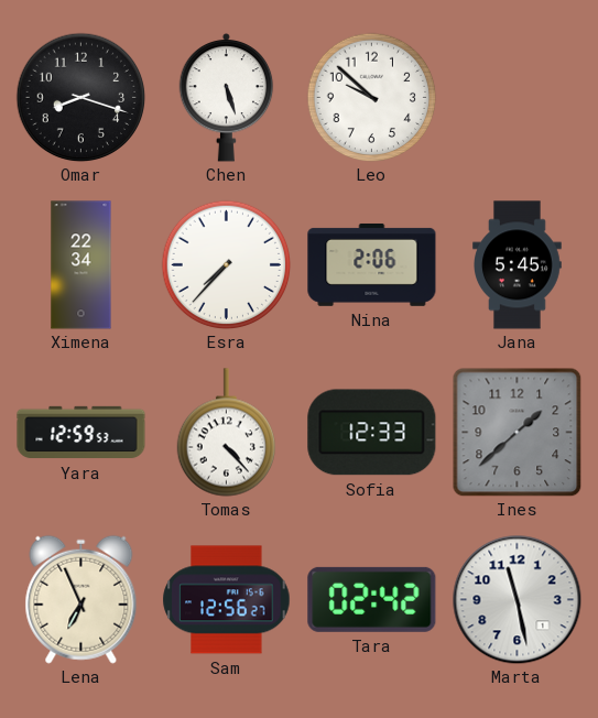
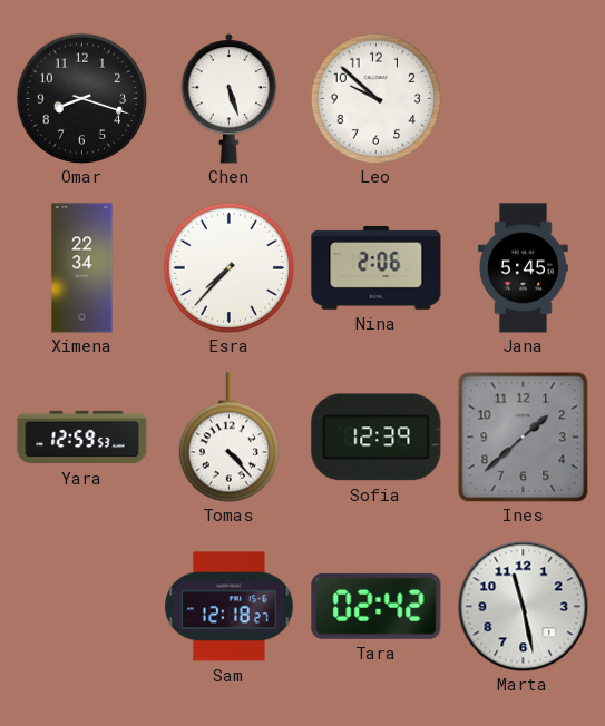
Sofia: 12:33 -> 12:39 (377, 438)
Lena: 6:56 -> none (81, 599)
Sam: 12:56 -> 12:18 (230, 607)
